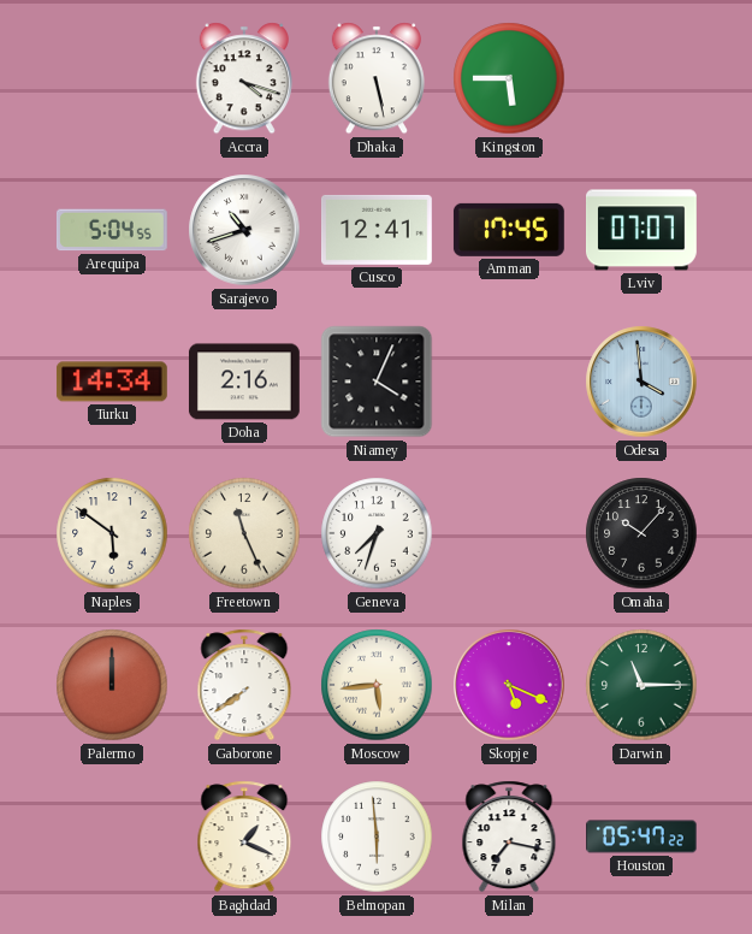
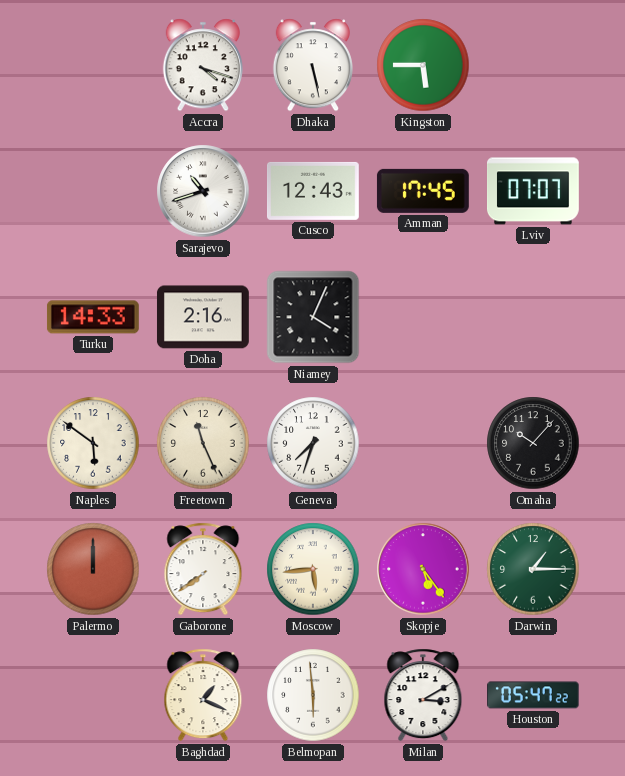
Arequipa: 5:04 -> none (112, 230)
Cusco: 12:41 -> 12:43 (314, 191)
Turku: 14:34 -> 14:33 (93, 317)
Odesa: 3:59 -> none (641, 382)
Skopje: 5:19 -> 5:24 (423, 569)
Darwin: 11:15 -> 1:15 (533, 569)
Milan: 7:17 -> 3:10 (423, 695)
